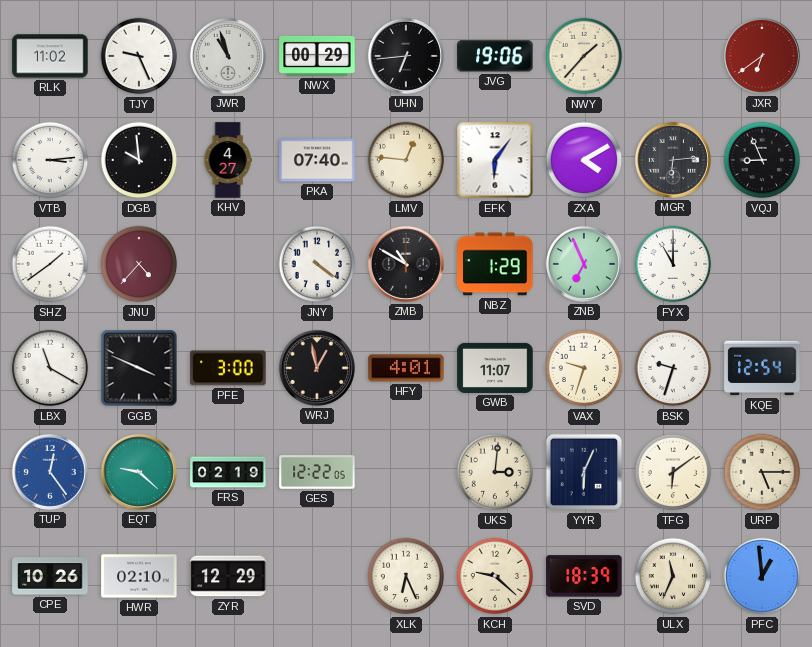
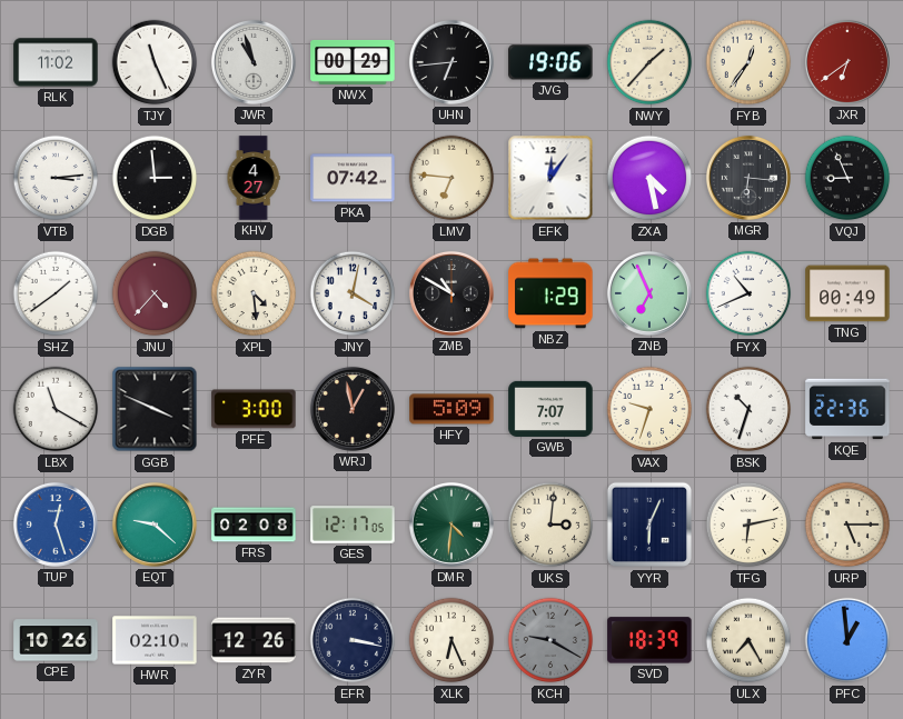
TJY: 9:26 -> 11:26 (155, 62)
FYB: none -> 12:36 (748, 62)
DGB: 9:59 -> 2:59 (155, 178)
PKA: 07:40 -> 07:42 (353, 178)
LMV: 12:46 -> 6:46 (451, 178)
EFK: 6:06 -> 12:06 (550, 178)
ZXA: 4:10 -> 4:28 (649, 178)
MGR: 6:14 -> 6:16 (748, 178)
XPL: none -> 4:29 (254, 293)
JNY: 4:21 -> 4:02 (353, 293)
FYX: 11:00 -> 10:41 (748, 293)
TNG: none -> 00:49 (847, 293)
HFY: 4:01 -> 5:09 (451, 409)
GWB: 11:07 -> 7:07 (550, 409)
BSK: 9:33 -> 10:33 (748, 409)
KQE: 12:54 -> 22:36 (847, 409)
TUP: 12:24 -> 12:27 (56, 525)
FRS: 02:19 -> 02:08 (254, 525)
GES: 12:22 -> 12:17 (353, 525)
DMR: none -> 4:31 (451, 525)
TFG: 6:09 -> 6:13 (748, 525)
ZYR: 12:29 -> 12:26 (254, 640)
EFR: none -> 3:17 (353, 640)
KCH: 9:22 -> 9:20 (550, 640)
KCH dial: cream -> grey (550, 640)
ULX: 11:34 -> 7:25 (748, 640)
